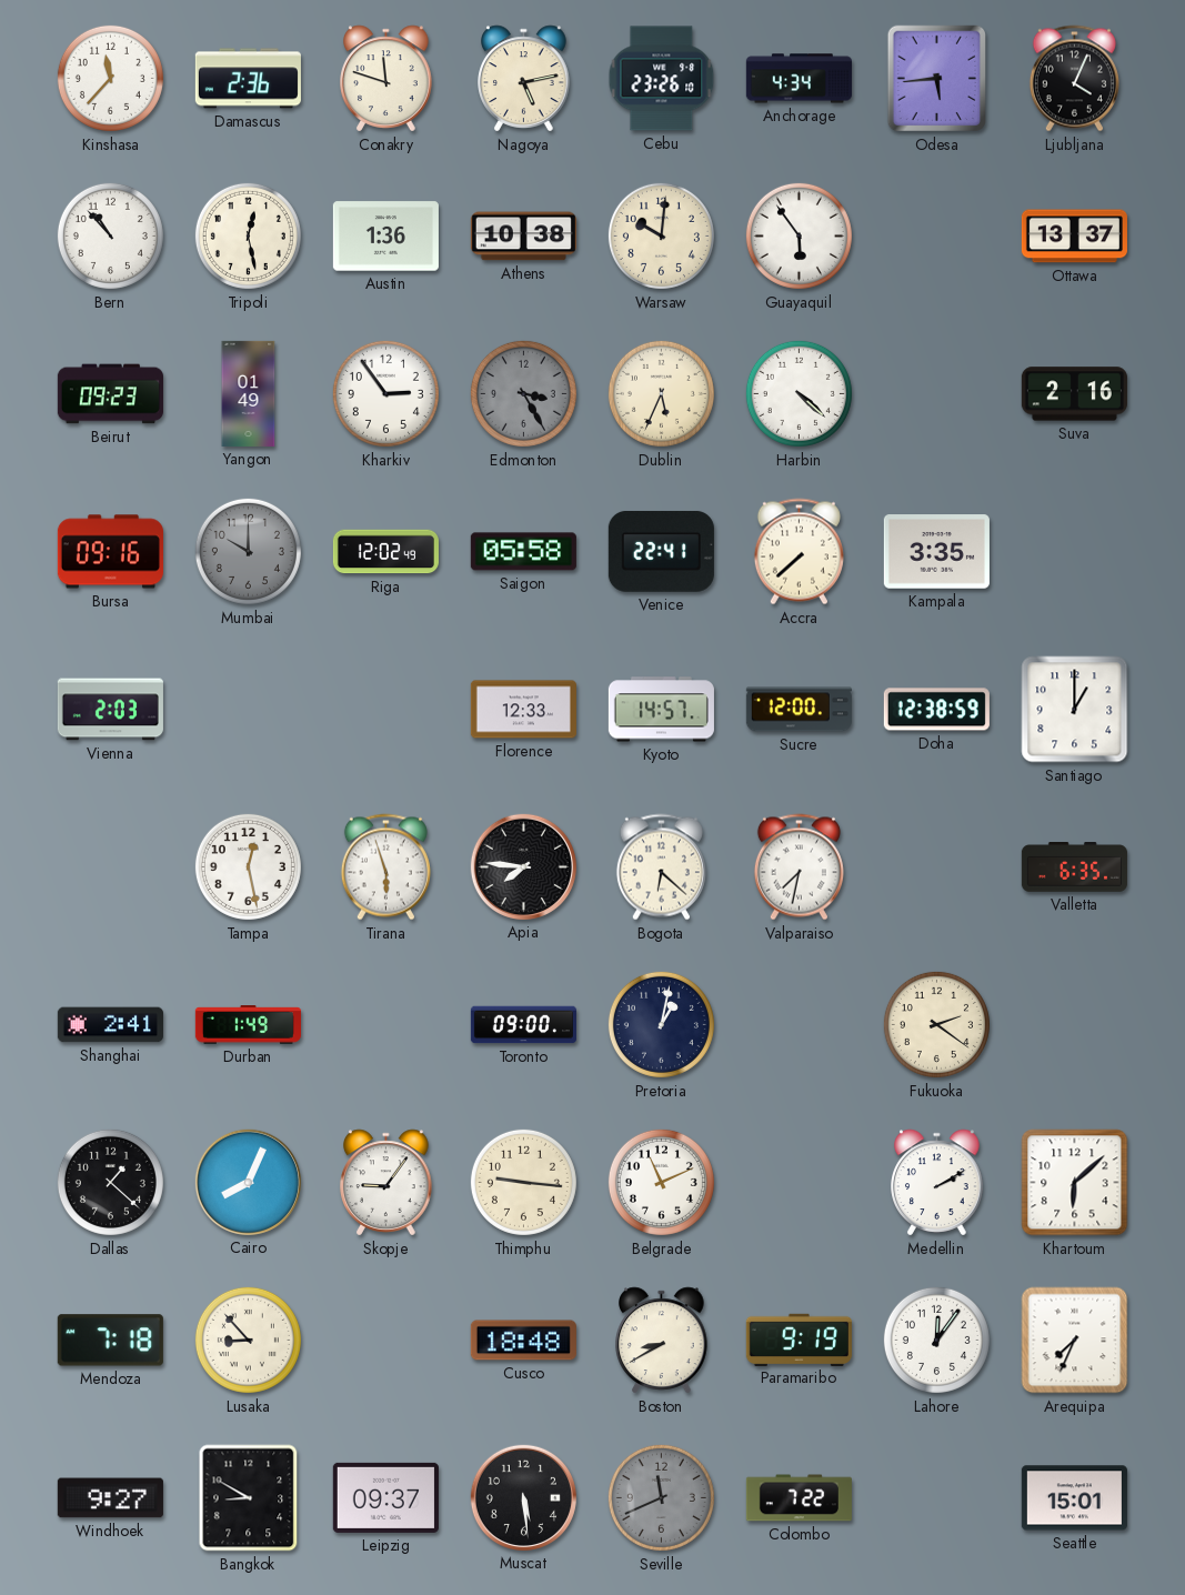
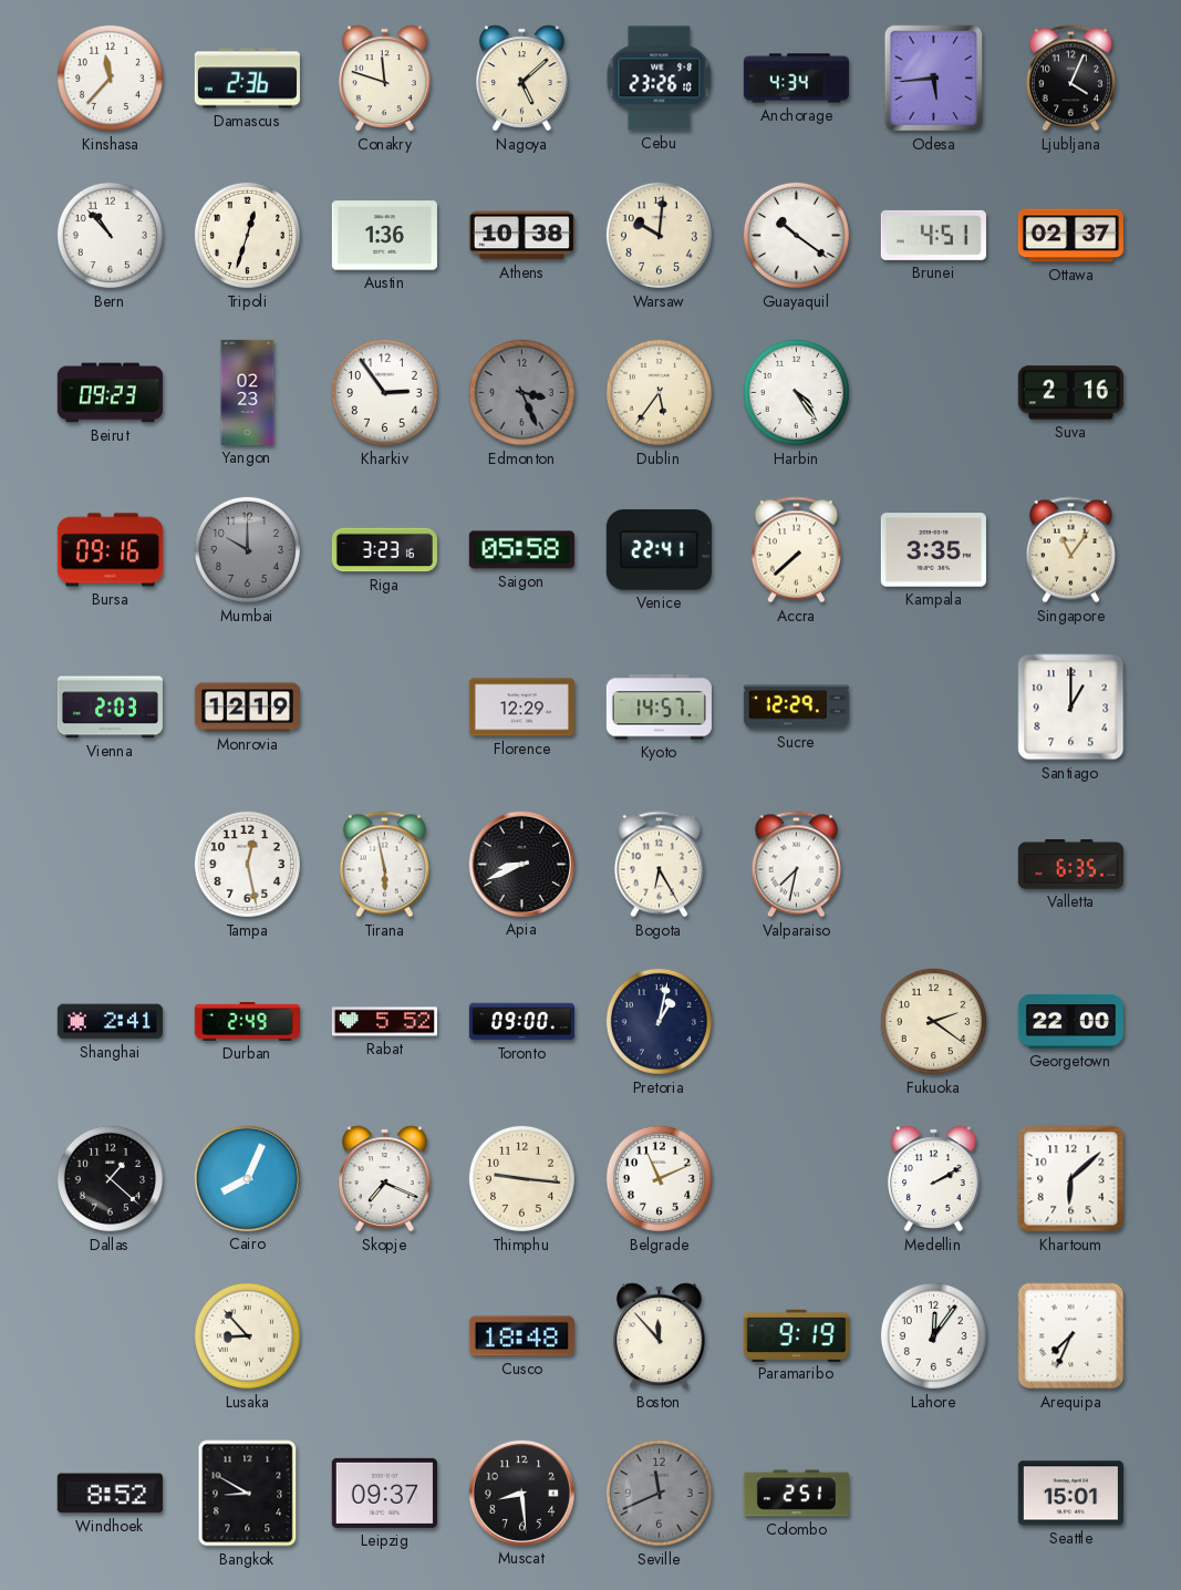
Nagoya: 5:13 -> 5:08 (522, 79)
Tripoli: 12:28 -> 12:33 (247, 235)
Guayaquil: 5:54 -> 10:21 (796, 235)
Brunei: none -> 4:51 (933, 235)
Ottawa: 13:37 -> 02:37 (1070, 236)
Yangon: 01:49 -> 02:23 (248, 392)
Edmonton: 3:25 -> 3:26 (521, 392)
Dublin: 5:34 -> 5:36 (659, 392)
Harbin: 4:22 -> 4:24 (796, 392)
Riga: 12:02 -> 3:23 (384, 550)
Singapore: none -> 11:06 (1070, 550)
Monrovia: none -> 12:19 (247, 708)
Florence: 12:33 -> 12:29 (521, 708)
Sucre: 12:00 -> 12:29 (796, 708)
Doha: 12:38 -> none (936, 710)
Tirana: 5:57 -> 5:58 (384, 865)
Apia: 7:46 -> 8:41 (521, 864)
Bogota: 6:22 -> 6:25 (659, 865)
Durban: 1:49 -> 2:49 (247, 1022)
Rabat: none -> 5:52 (384, 1022)
Georgetown: none -> 22:00 (1070, 1021)
Skopje: 9:06 -> 7:19 (385, 1179)
Mendoza: 7:18 -> none (110, 1341)
Boston: 8:40 -> 11:53 (660, 1336)
Windhoek: 9:27 -> 8:52 (110, 1494)
Muscat: 5:29 -> 8:29 (521, 1493)
Colombo: 7:22 -> 2:51 (796, 1494)
